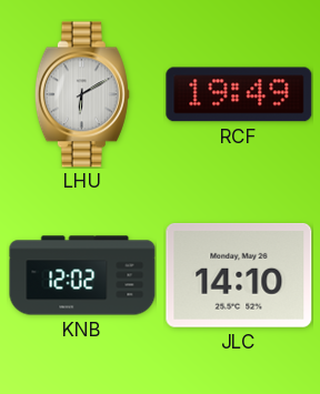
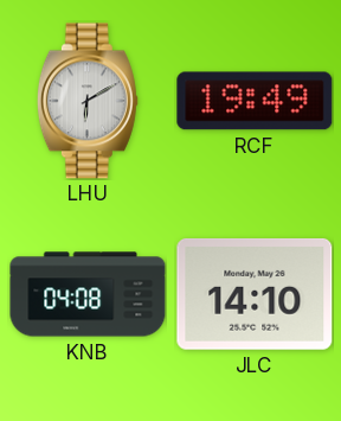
KNB: 12:02 -> 04:08 (88, 294)
